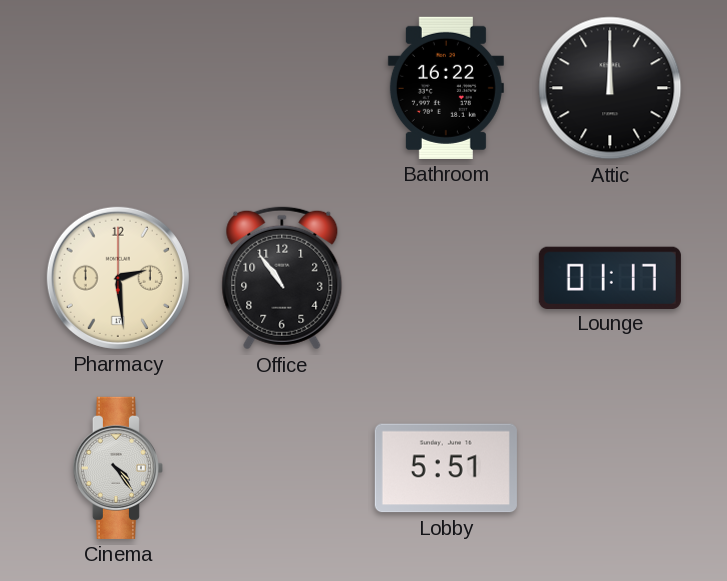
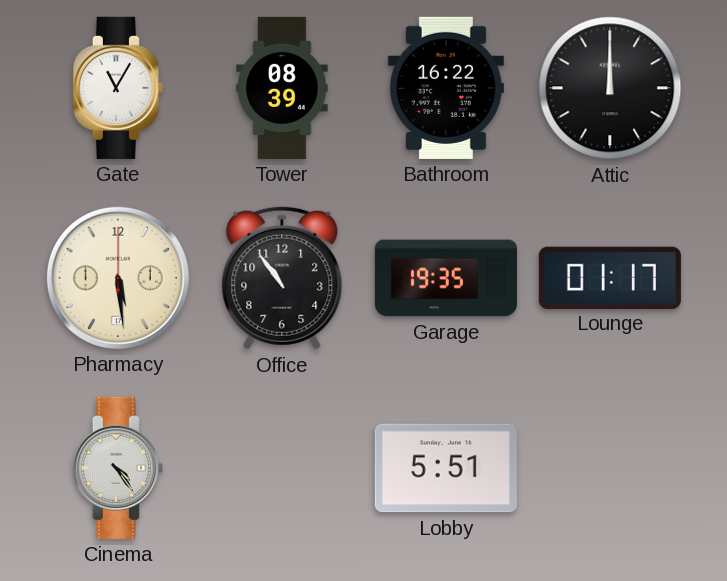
Gate: none -> 11:05 (118, 88)
Tower: none -> 08:39 (282, 88)
Pharmacy: 2:29 -> 5:29 (118, 278)
Garage: none -> 19:35 (446, 278)
